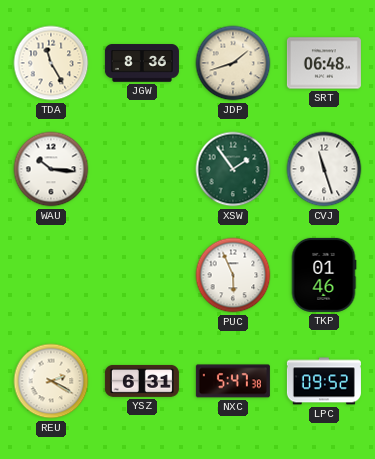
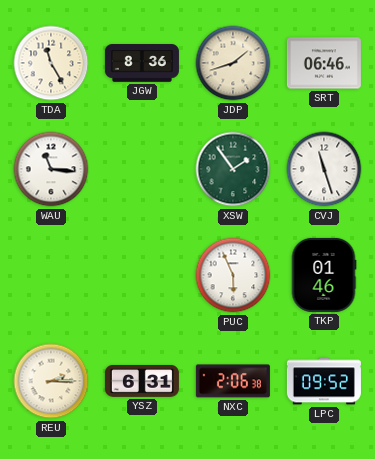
SRT: 06:48 -> 06:46 (324, 63)
WAU: 10:16 -> 11:16 (51, 169)
REU: 2:20 -> 2:15 (51, 381)
NXC: 5:47 -> 2:06 (233, 381)
